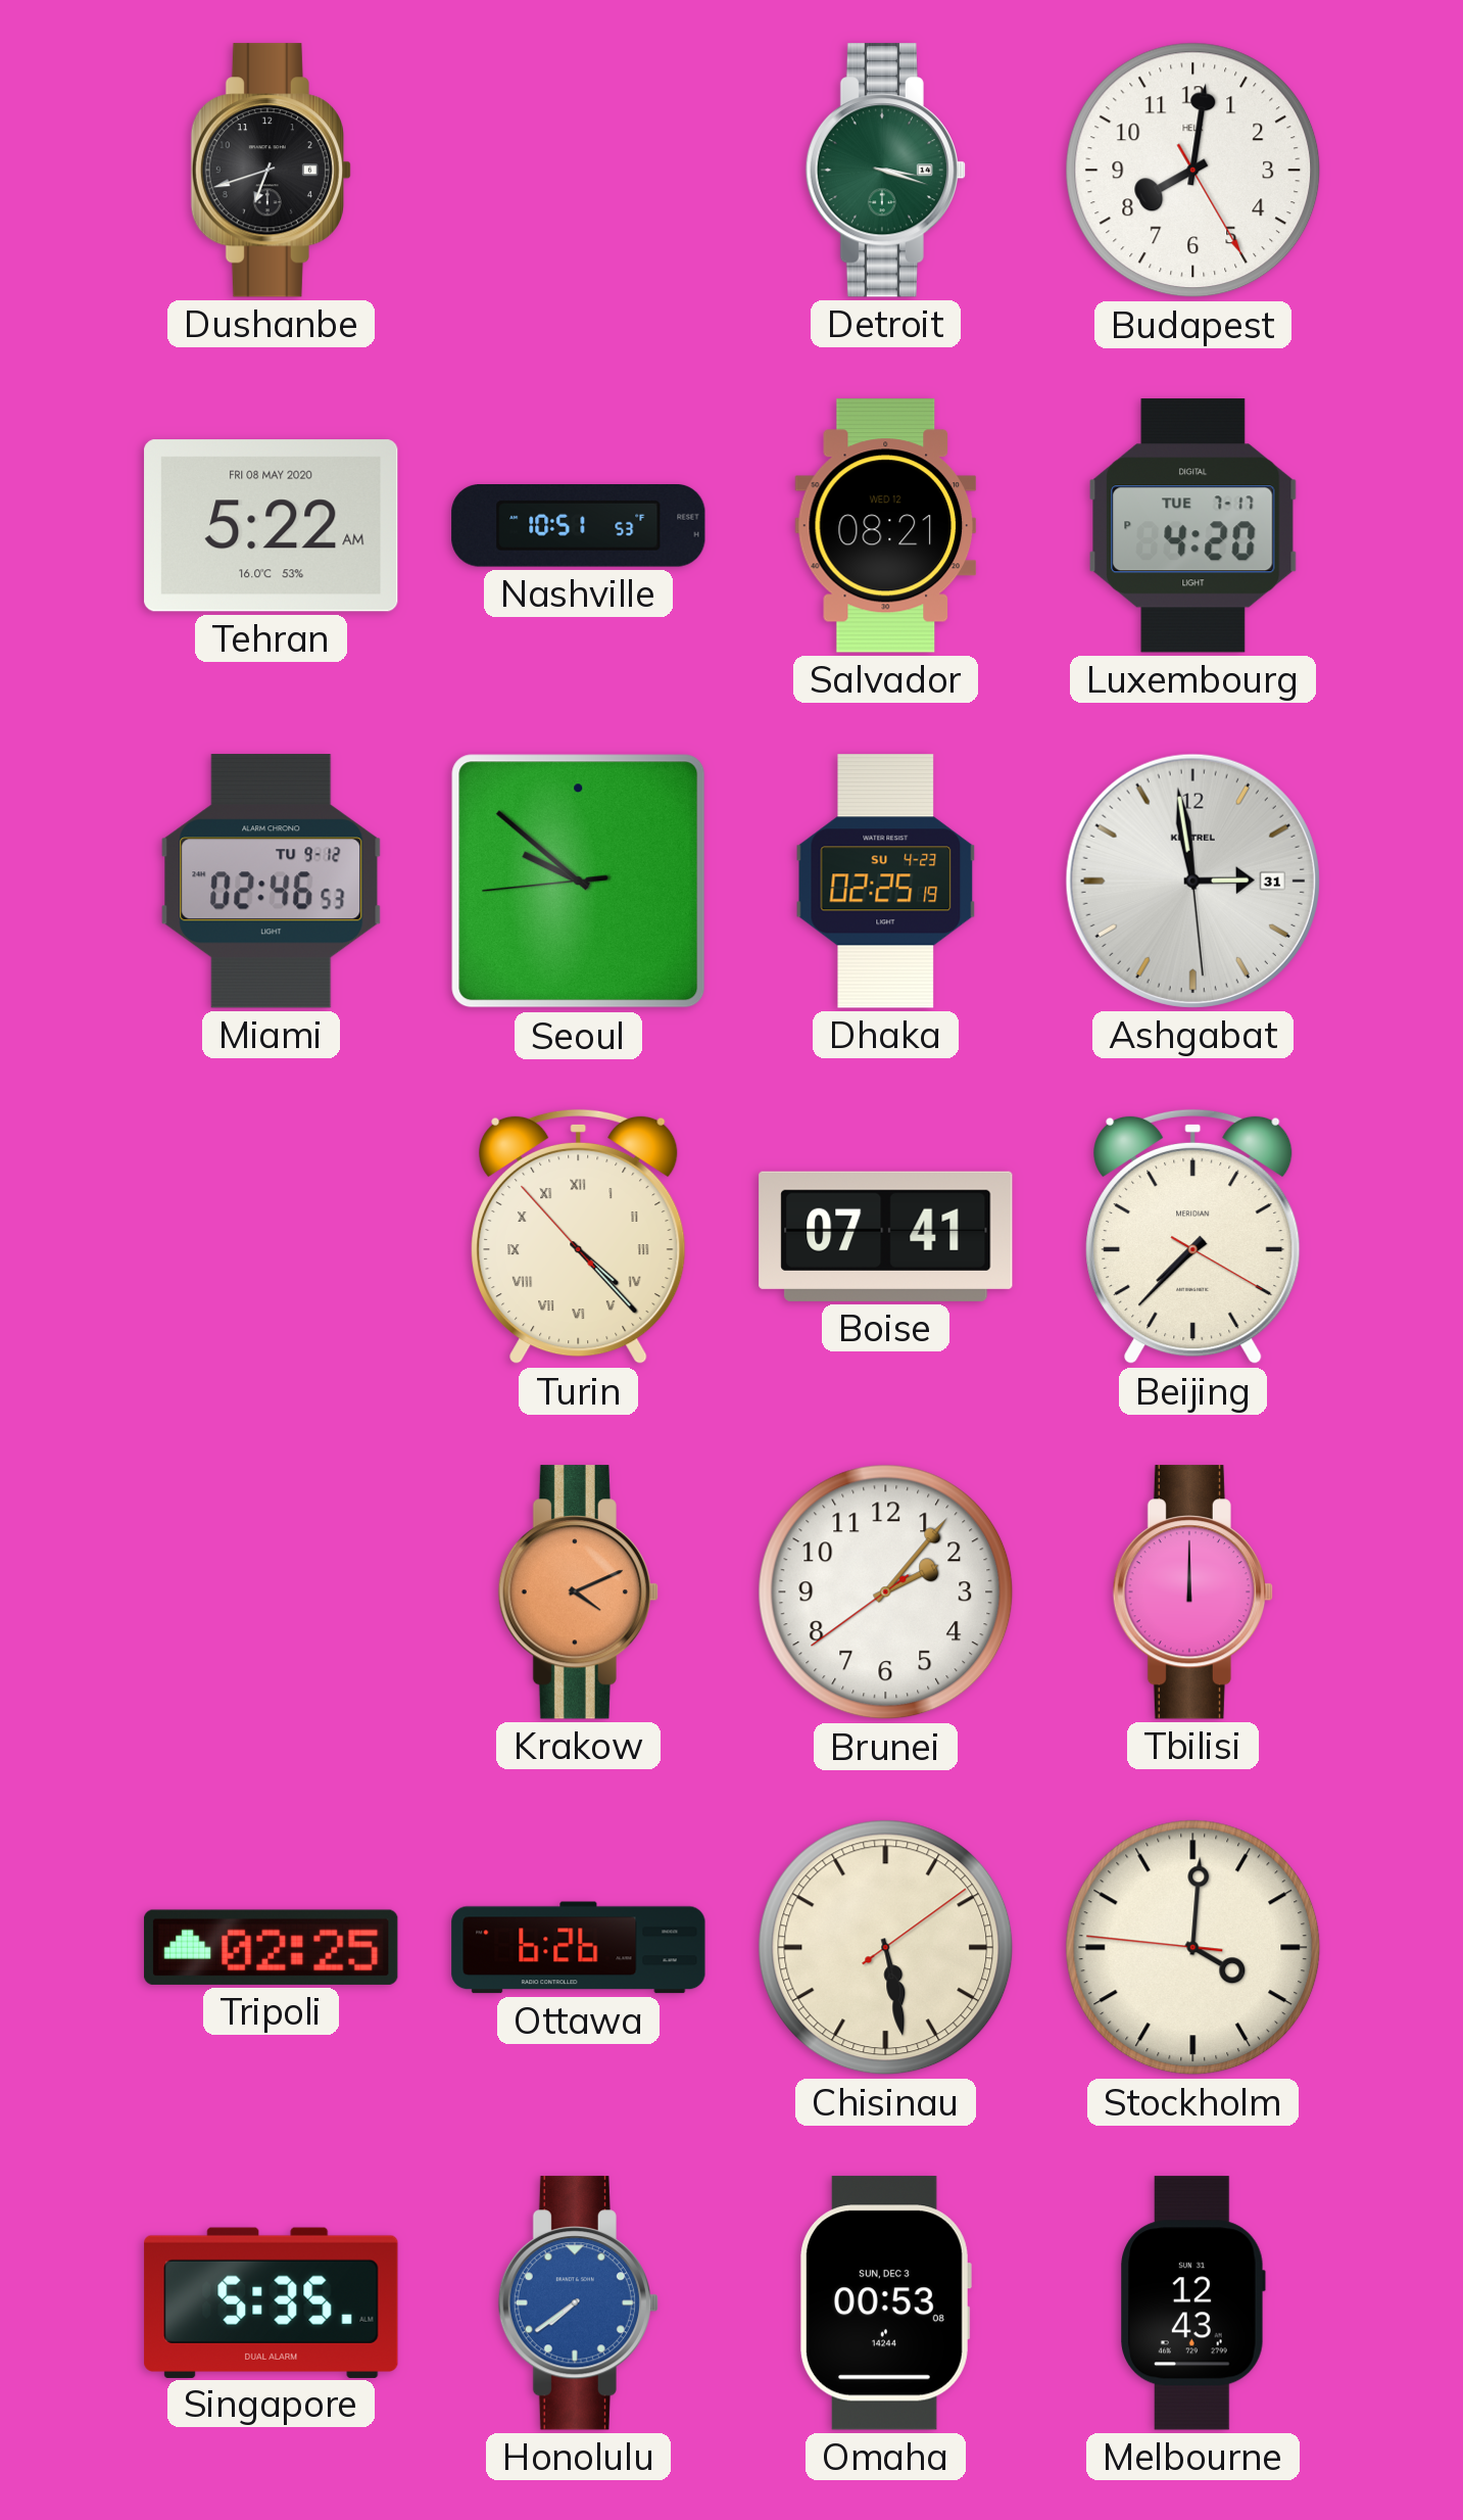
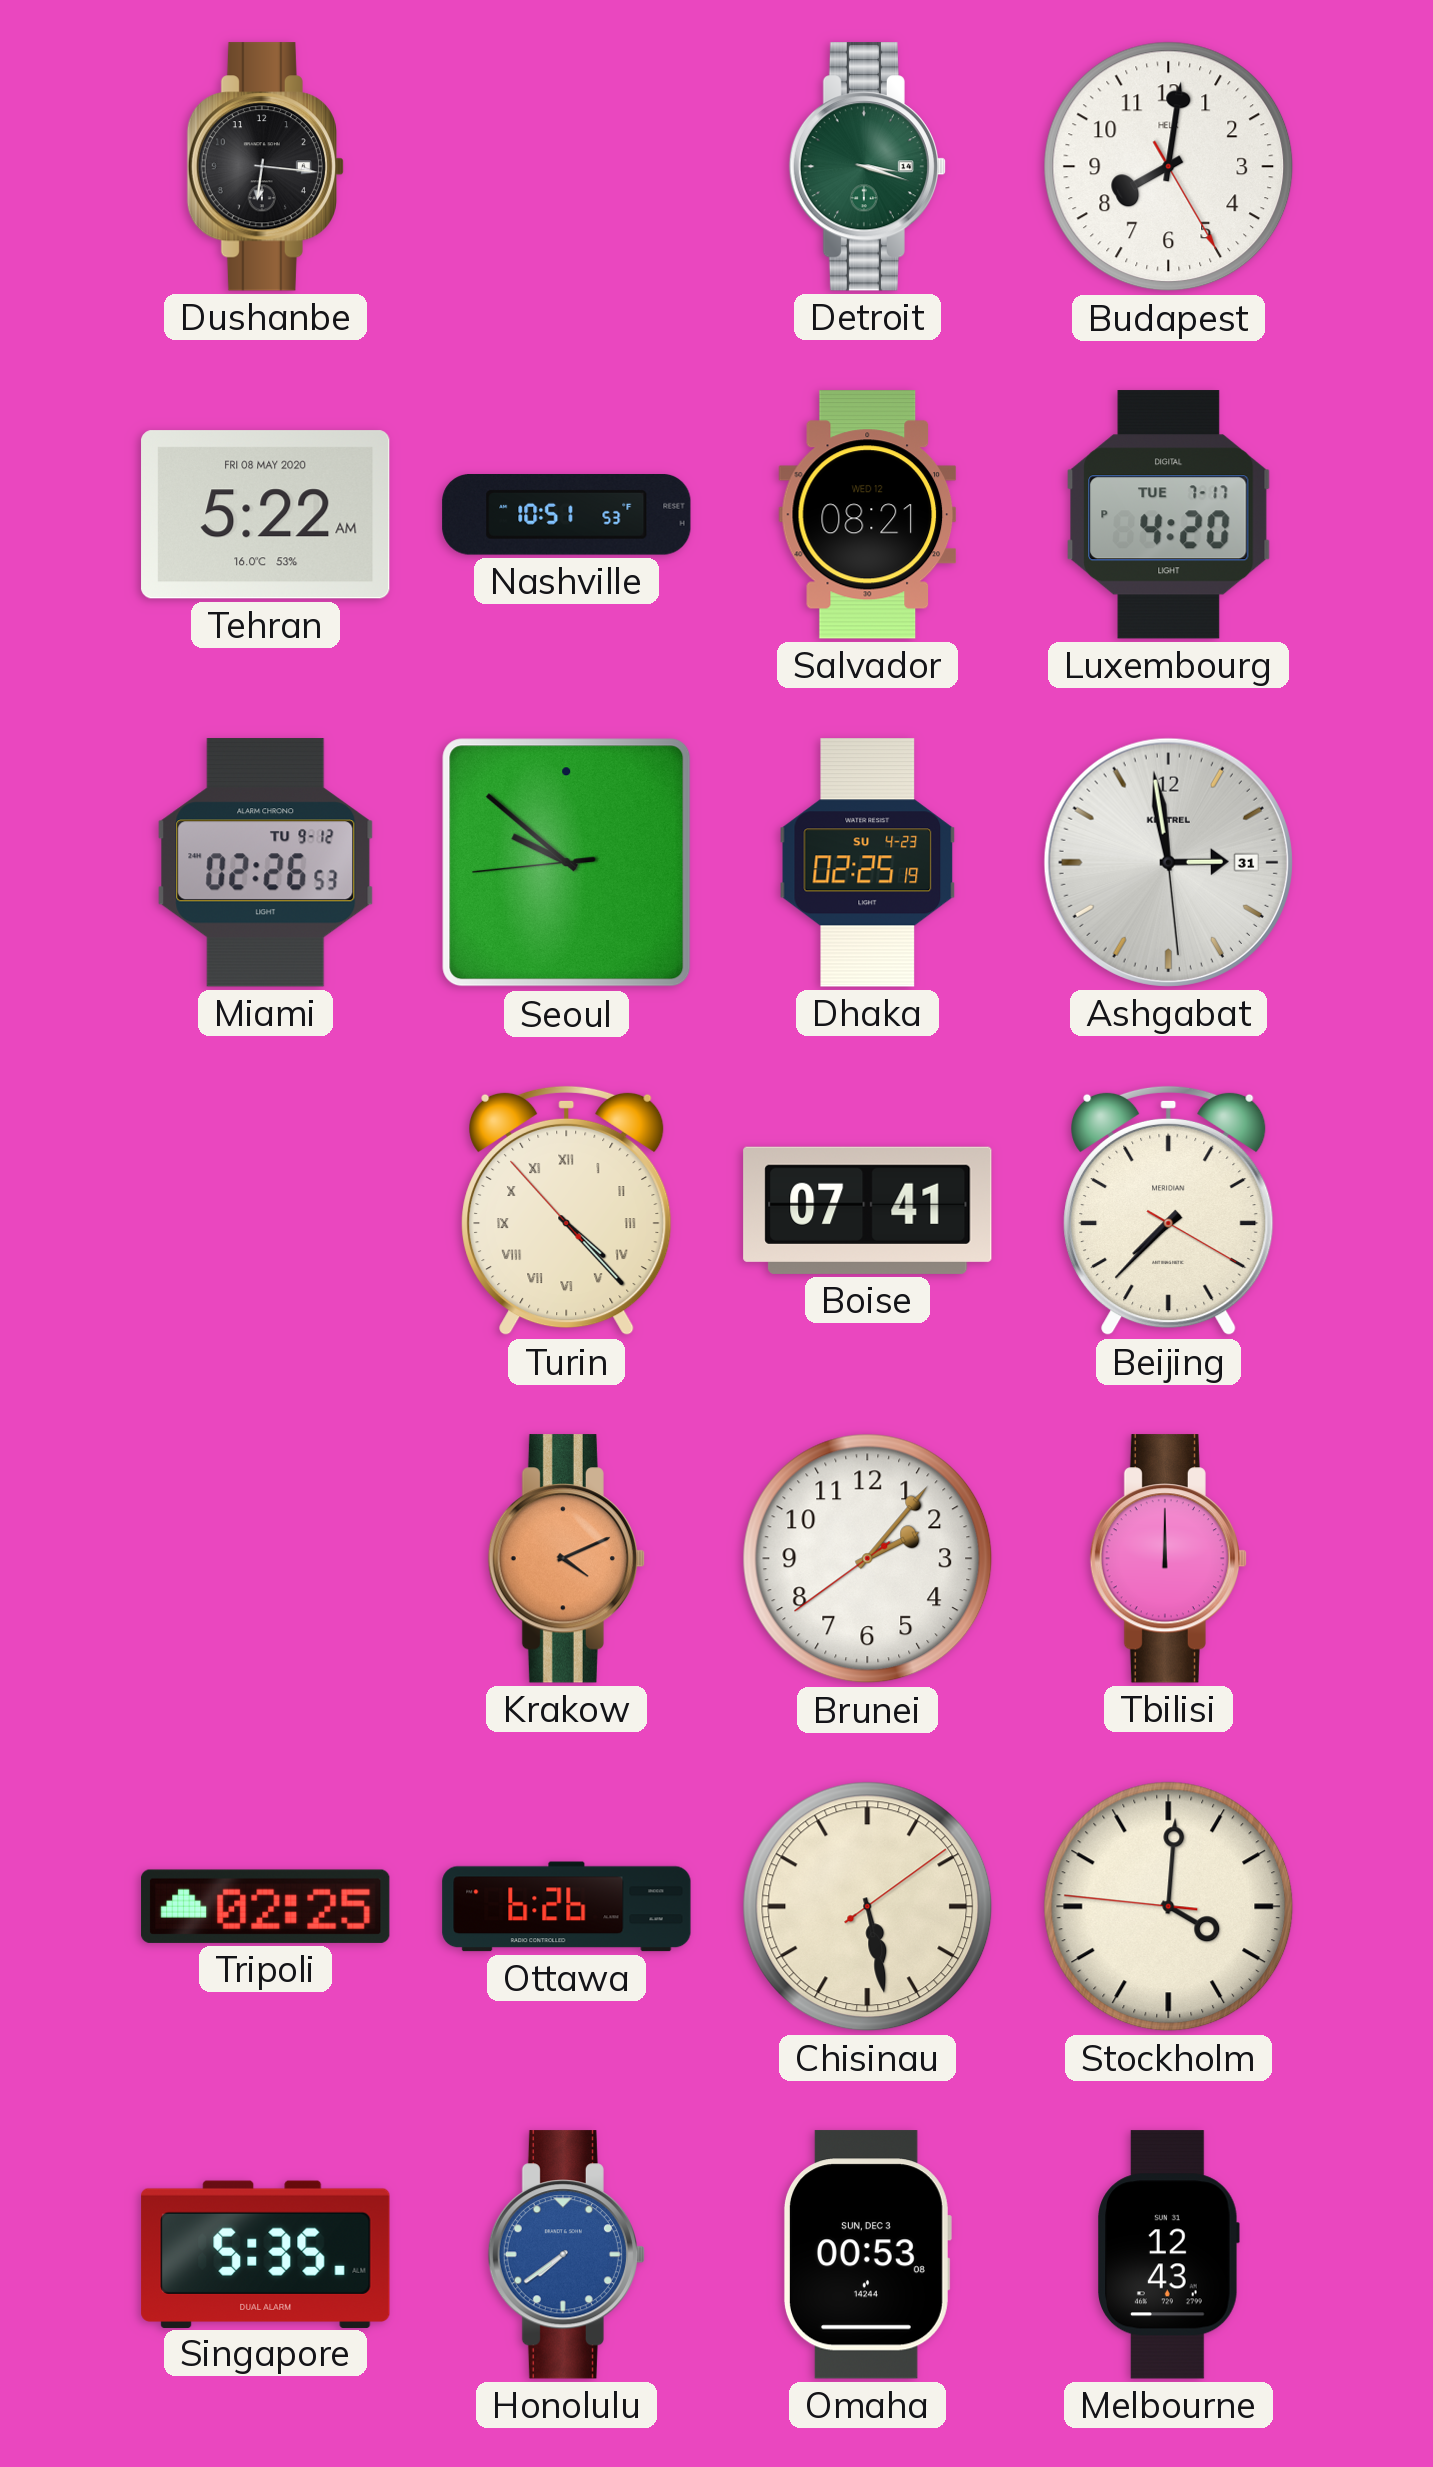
Dushanbe: 6:42 -> 6:16 (265, 167)
Miami: 02:46 -> 02:26 (266, 863)
